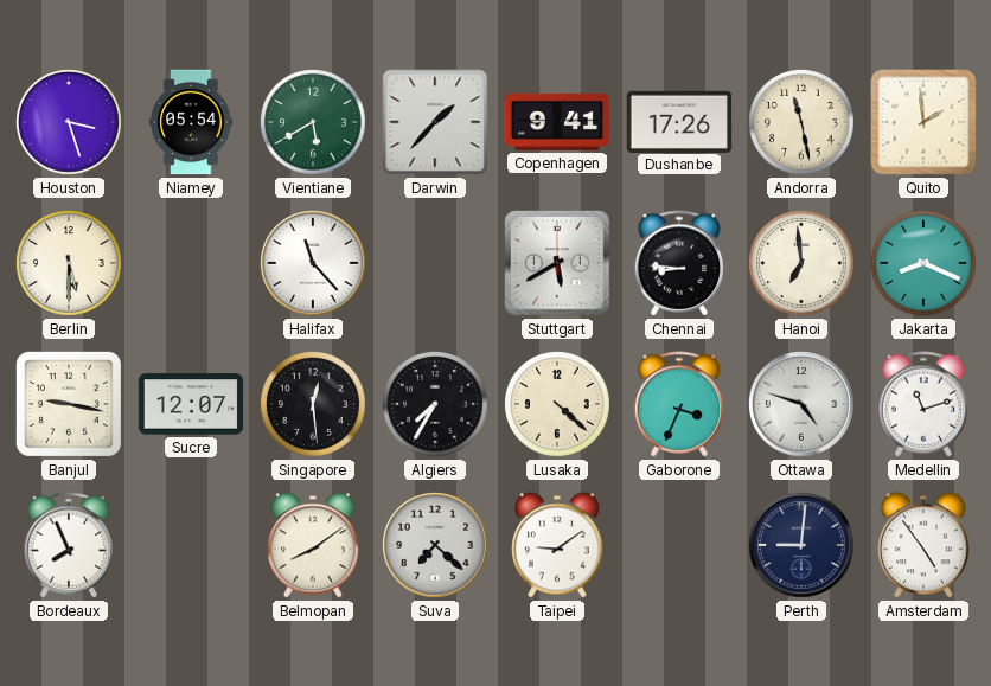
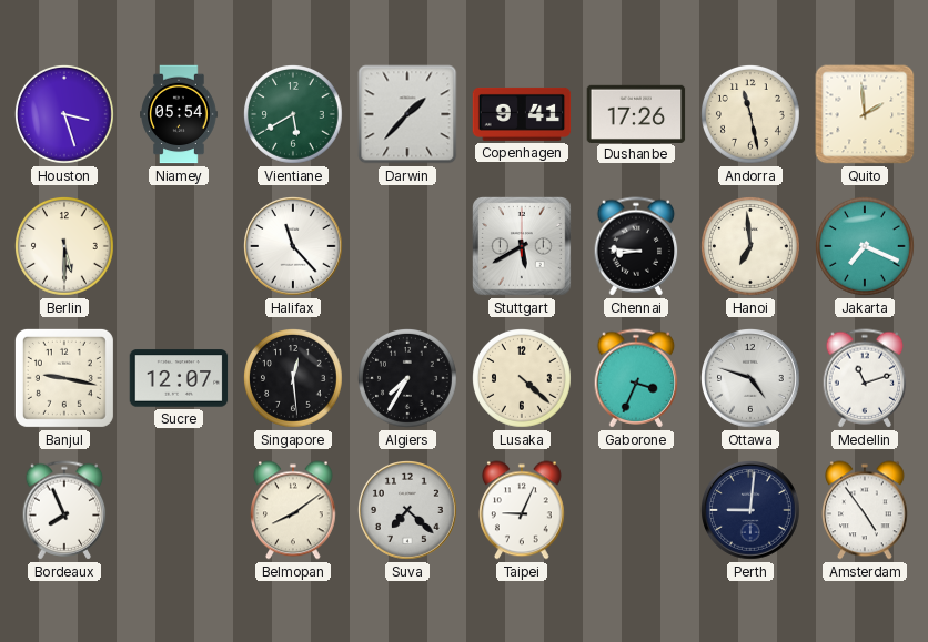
Jakarta: 8:19 -> 7:19 (866, 247)
Taipei: 9:09 -> 9:04 (523, 510)
